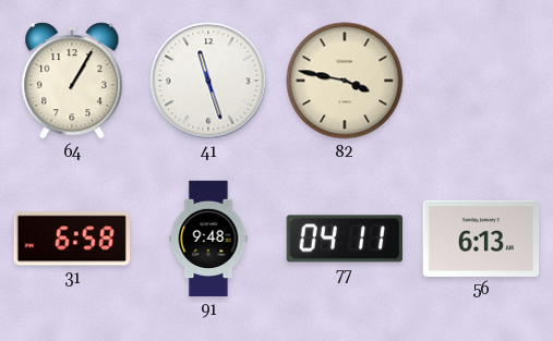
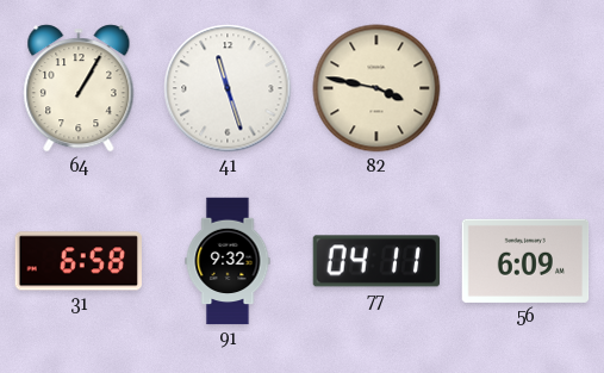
91: 9:48 -> 9:32 (228, 261)
56: 6:13 -> 6:09 (525, 261)
